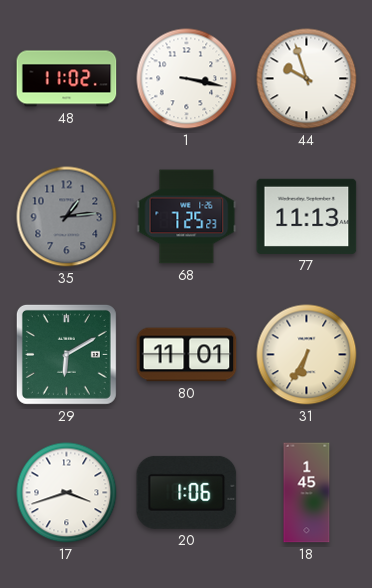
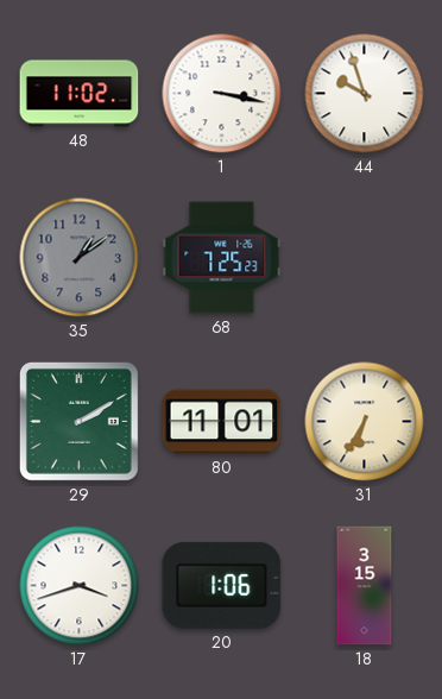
35: 1:14 -> 1:09 (80, 258)
77: 11:13 -> none (307, 216)
29: 6:10 -> 2:10 (78, 421)
18: 1:45 -> 3:15 (365, 586)
